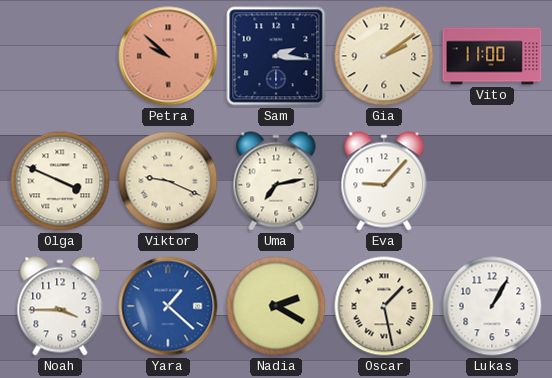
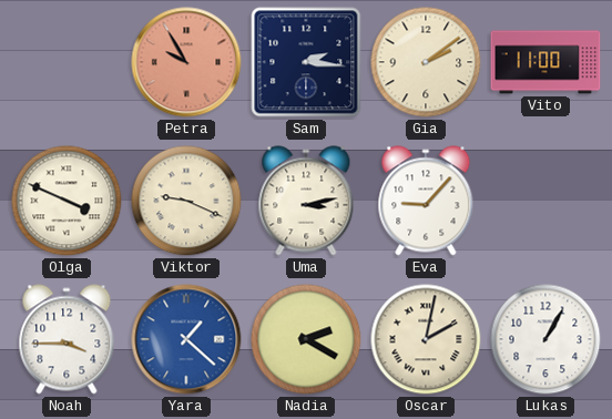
Petra: 9:52 -> 9:55 (186, 62)
Uma: 7:13 -> 3:13 (306, 201)
Oscar: 1:28 -> 2:02 (426, 339)
